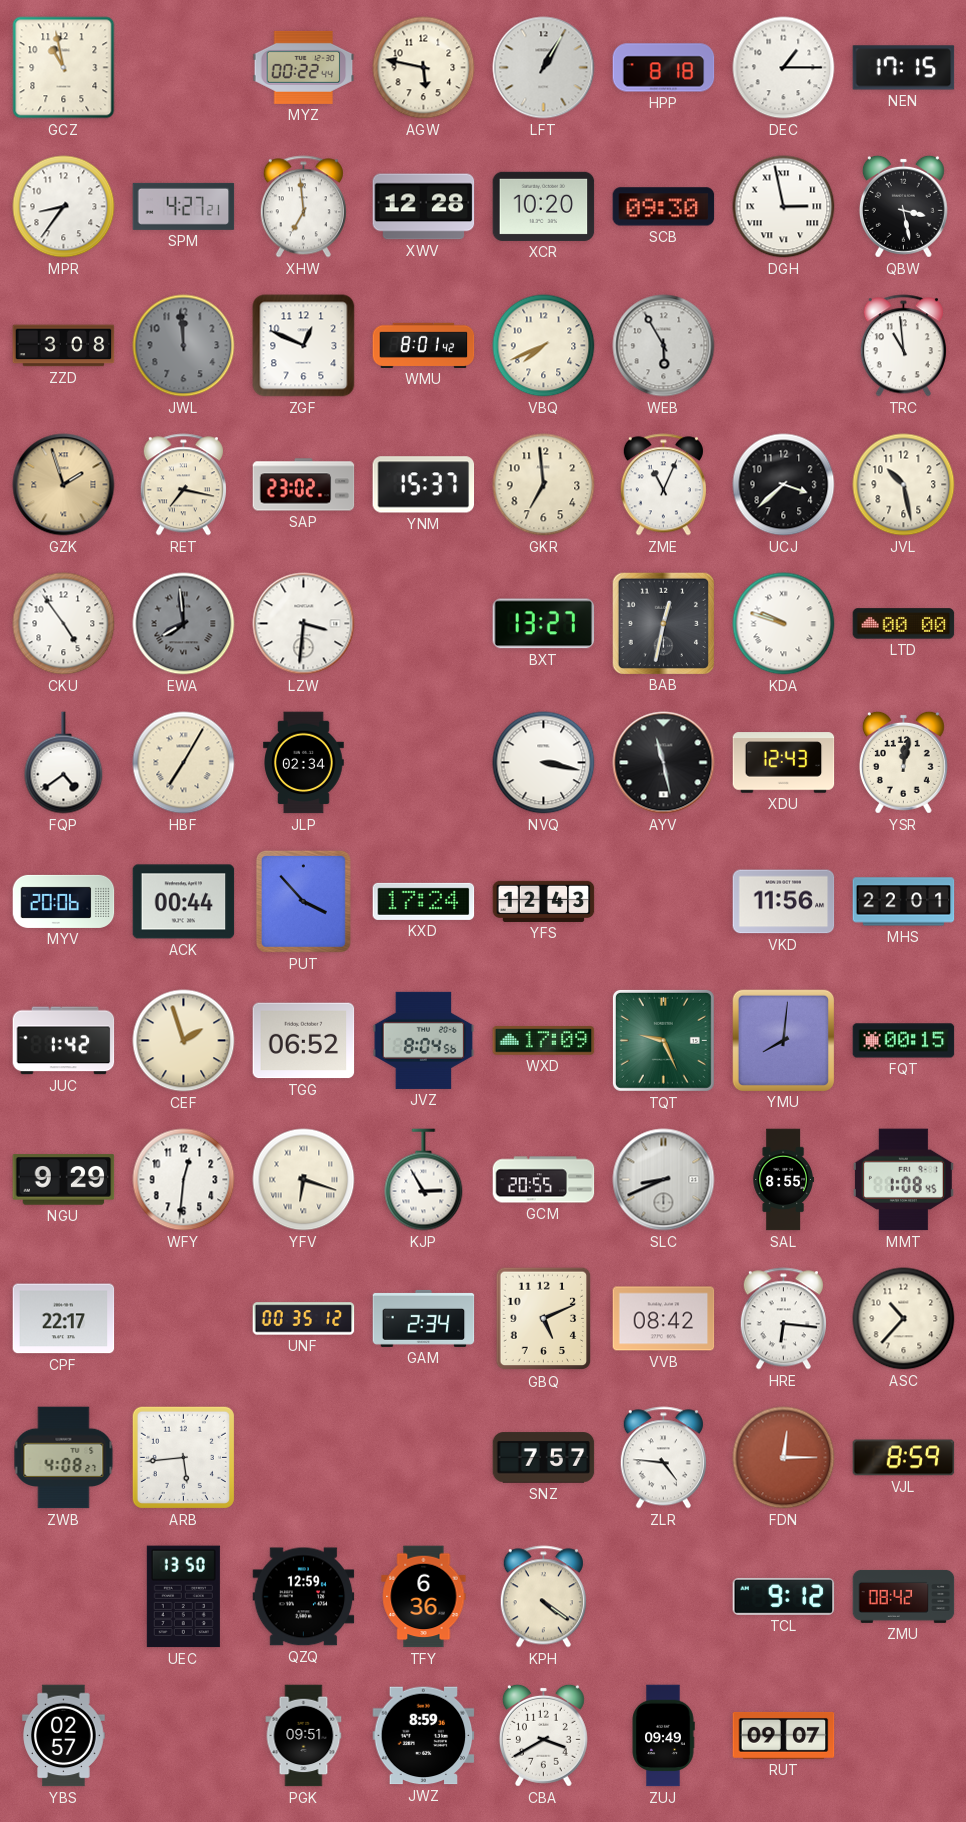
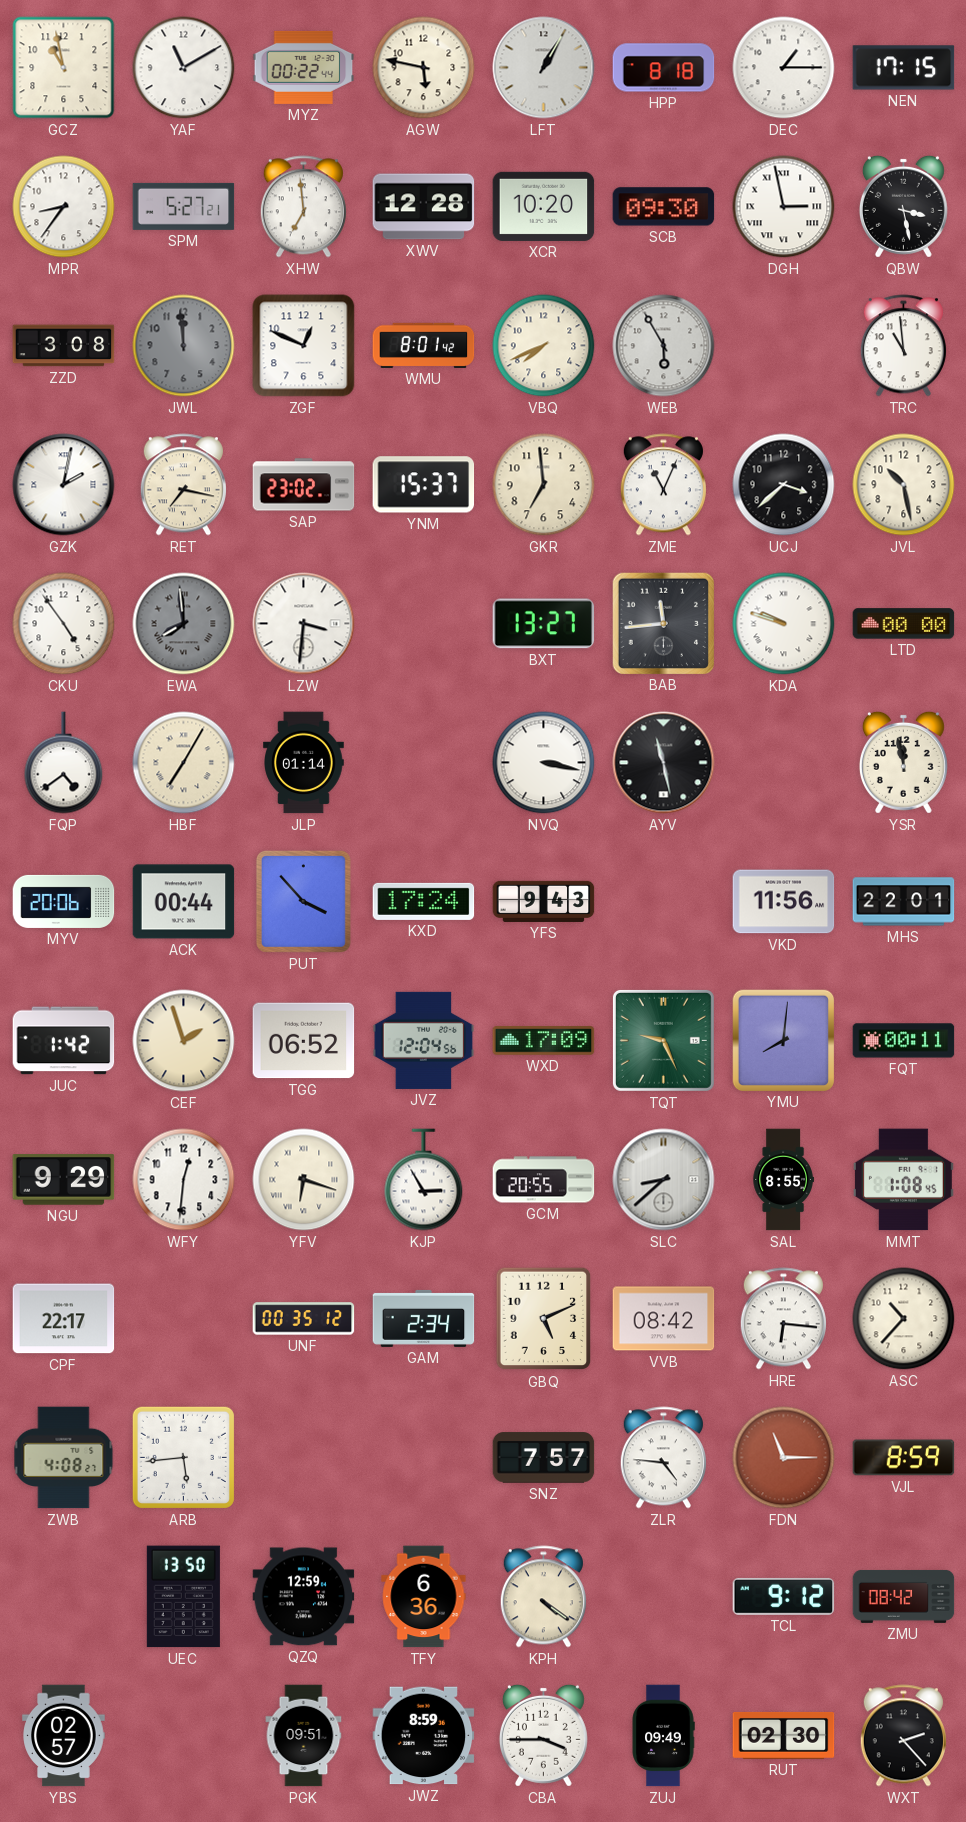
YAF: none -> 11:10 (184, 68)
SPM: 4:27 -> 5:27 (184, 206)
GZK: 1:57 -> 2:02 (64, 485)
GZK dial: champagne -> white (64, 485)
BAB: 12:32 -> 11:44 (663, 623)
JLP: 02:34 -> 01:14 (304, 763)
XDU: 12:43 -> none (784, 763)
YSR: 12:02 -> 11:58 (903, 762)
YFS: 12:43 -> 9:43 (544, 901)
JVZ: 8:04 -> 12:04 (424, 1040)
FQT: 00:15 -> 00:11 (904, 1041)
SLC: 8:41 -> 8:38 (664, 1180)
FDN: 12:15 -> 11:15 (784, 1458)
CBA: 3:40 -> 3:45 (543, 1735)
RUT: 09:07 -> 02:30 (784, 1735)
WXT: none -> 2:23 (903, 1736)
